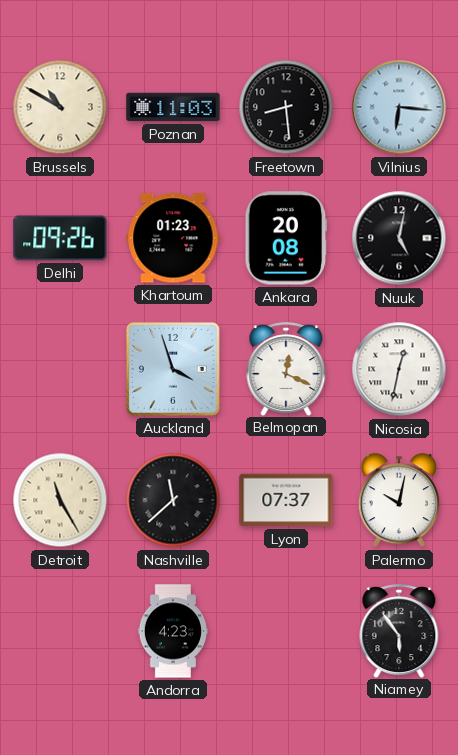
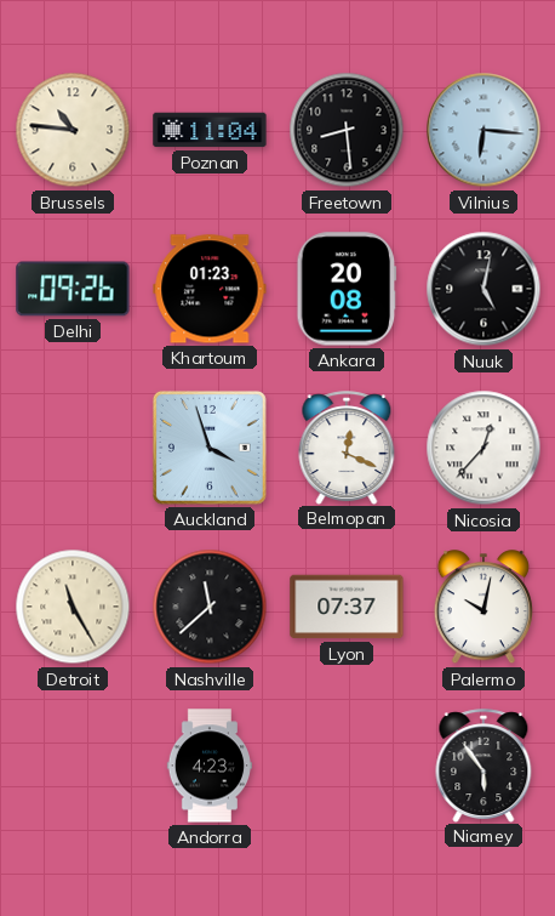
Brussels: 10:50 -> 10:46 (73, 130)
Poznan: 11:03 -> 11:04 (210, 130)
Nicosia: 12:32 -> 12:37 (484, 448)
